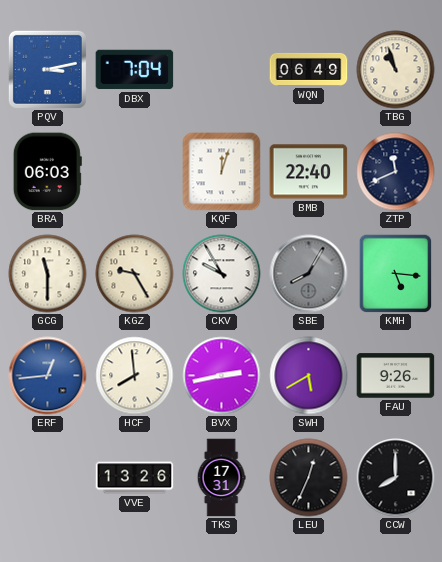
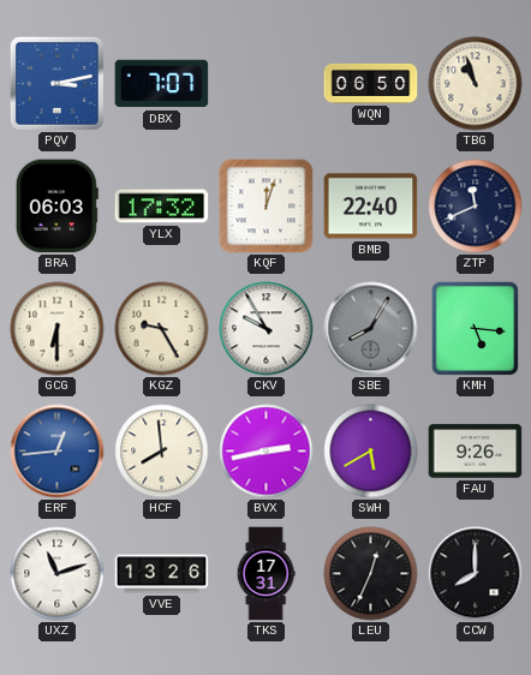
DBX: 7:04 -> 7:07 (162, 84)
WQN: 06:49 -> 06:50 (371, 83)
YLX: none -> 17:32 (162, 207)
GCG: 11:30 -> 6:30 (58, 329)
UXZ: none -> 11:12 (58, 574)
